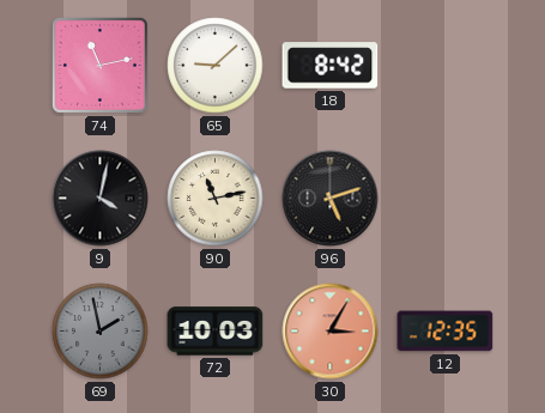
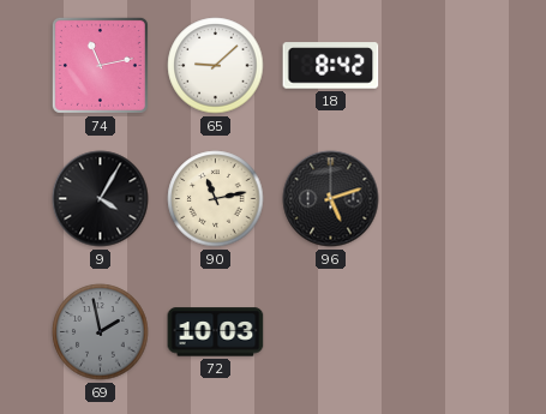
9: 4:02 -> 4:05 (101, 199)
30: 3:05 -> none (331, 332)
12: 12:35 -> none (446, 332)
